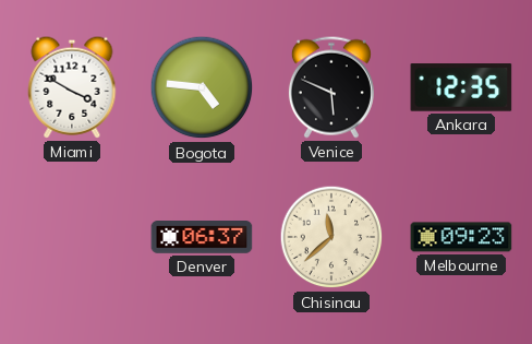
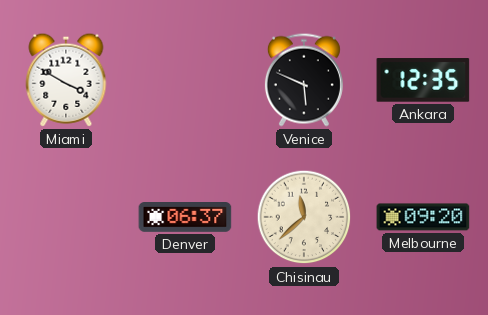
Bogota: 4:46 -> none (202, 87)
Melbourne: 09:23 -> 09:20 (423, 217)
